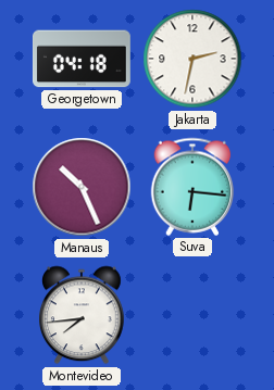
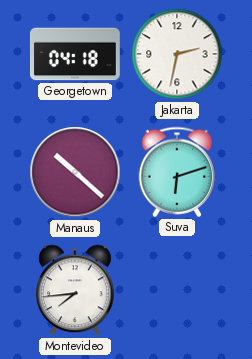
Manaus: 10:26 -> 10:22 (75, 172)
Suva: 6:16 -> 6:12 (177, 172)
